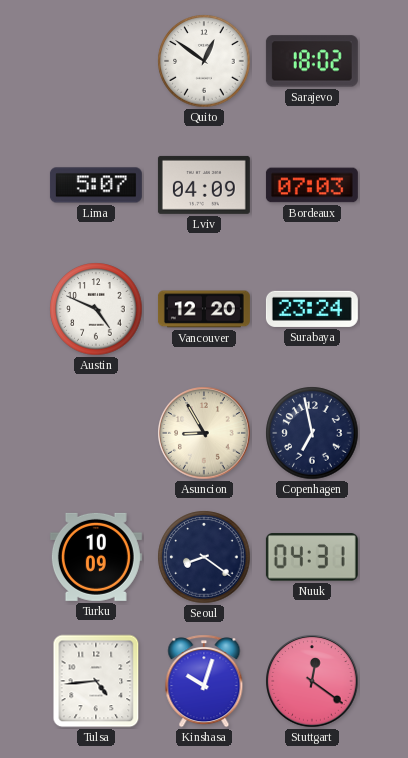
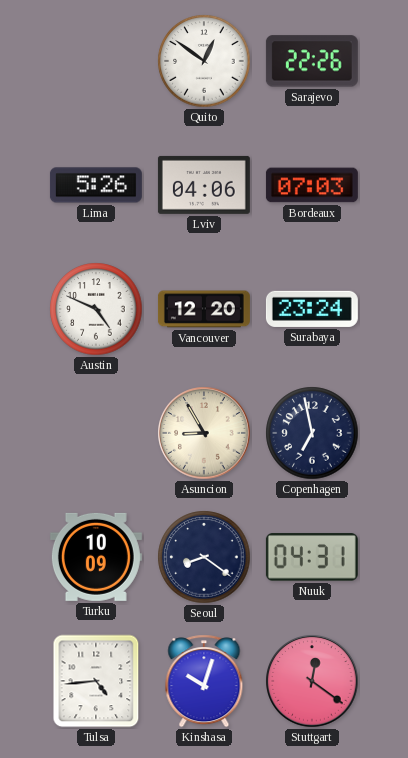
Sarajevo: 18:02 -> 22:26 (312, 61)
Lima: 5:07 -> 5:26 (96, 185)
Lviv: 04:09 -> 04:06 (204, 185)
